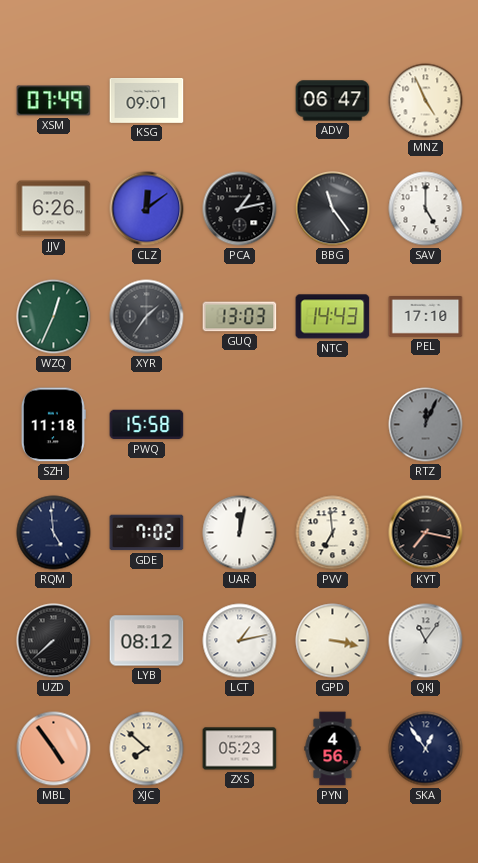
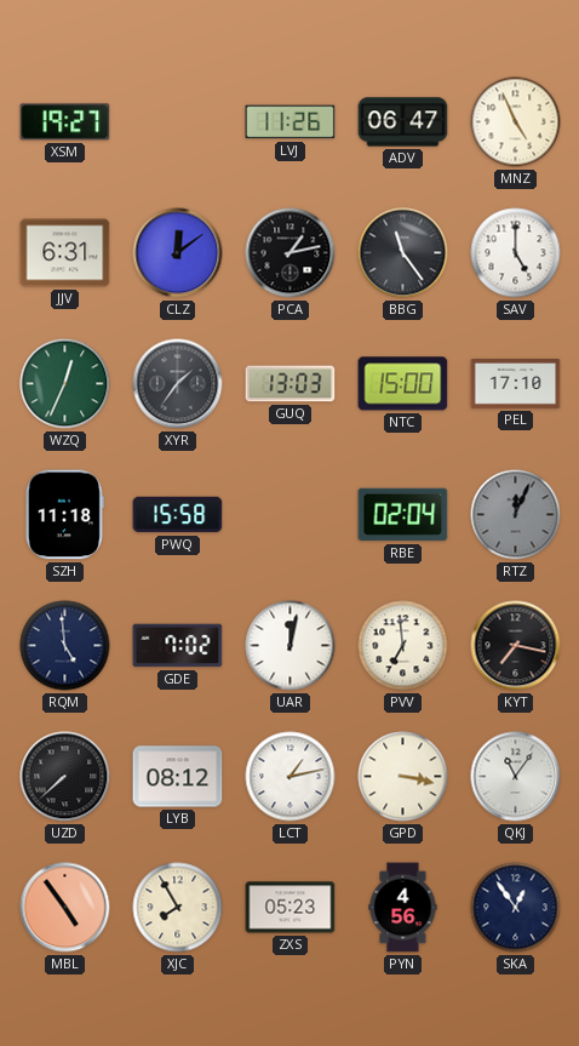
XSM: 07:49 -> 19:27 (65, 122)
KSG: 09:01 -> none (147, 101)
LVJ: none -> 11:26 (291, 122)
JJV: 6:26 -> 6:31 (65, 253)
NTC: 14:43 -> 15:00 (403, 384)
RBE: none -> 02:04 (403, 515)
XJC: 7:52 -> 7:55 (178, 908)
